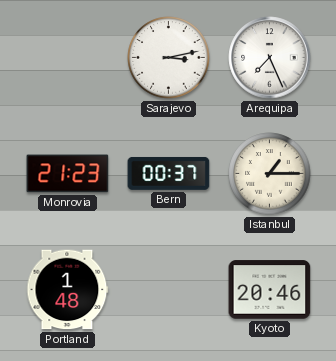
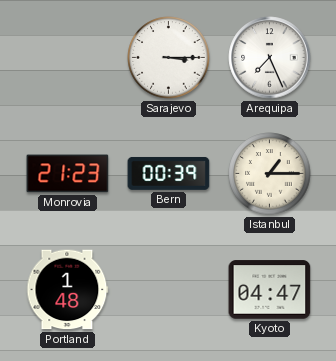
Sarajevo: 3:13 -> 3:15 (169, 58)
Bern: 00:37 -> 00:39 (169, 173)
Kyoto: 20:46 -> 04:47 (270, 290)
